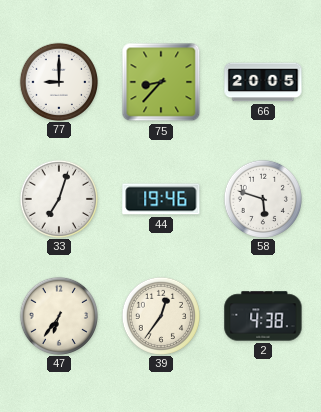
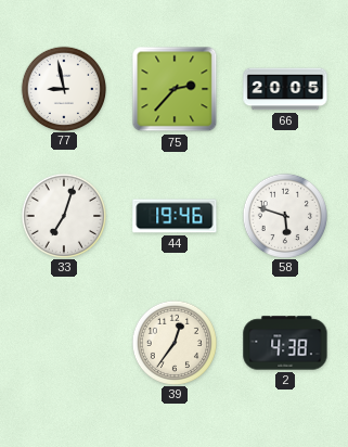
77: 9:00 -> 8:58 (63, 88)
75: 8:37 -> 2:37 (175, 89)
47: 6:36 -> none (58, 315)
